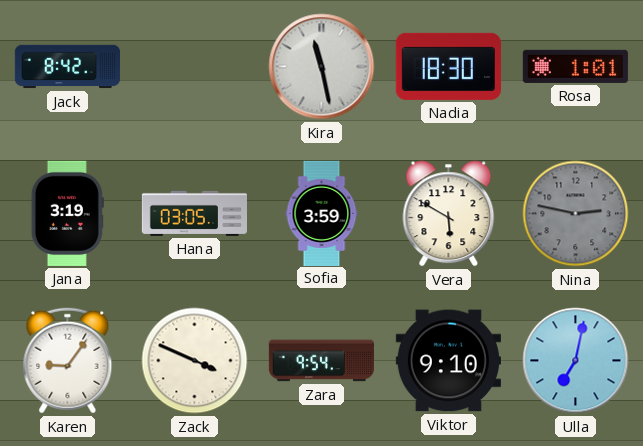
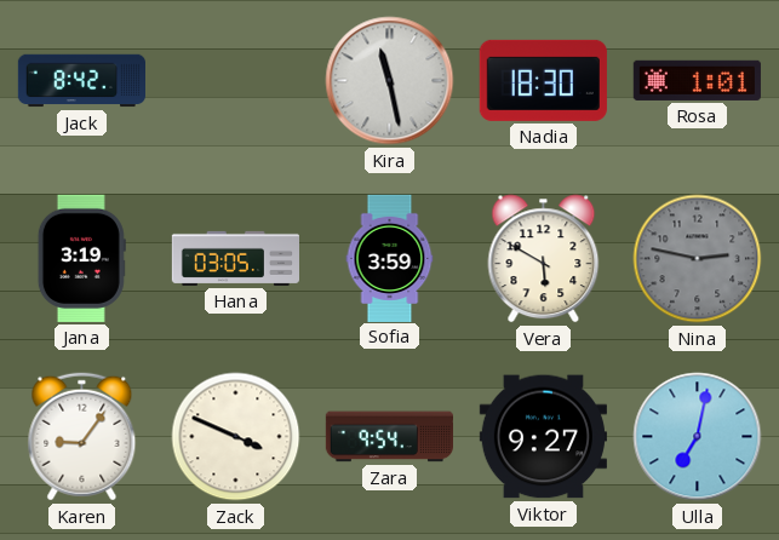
Viktor: 9:10 -> 9:27 (543, 437)
